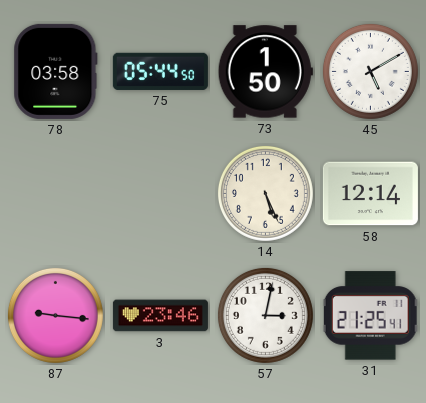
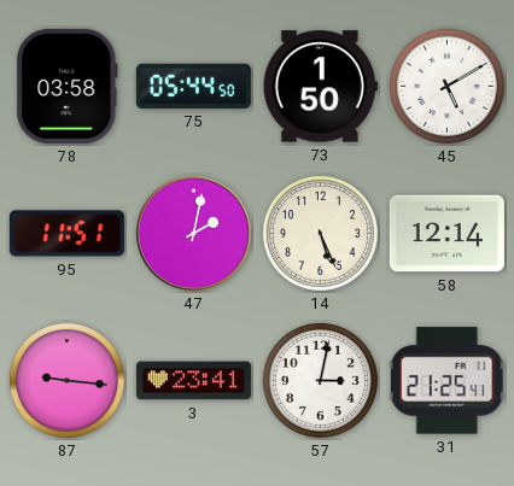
95: none -> 11:51 (66, 234)
47: none -> 2:02 (193, 233)
3: 23:46 -> 23:41 (193, 381)
